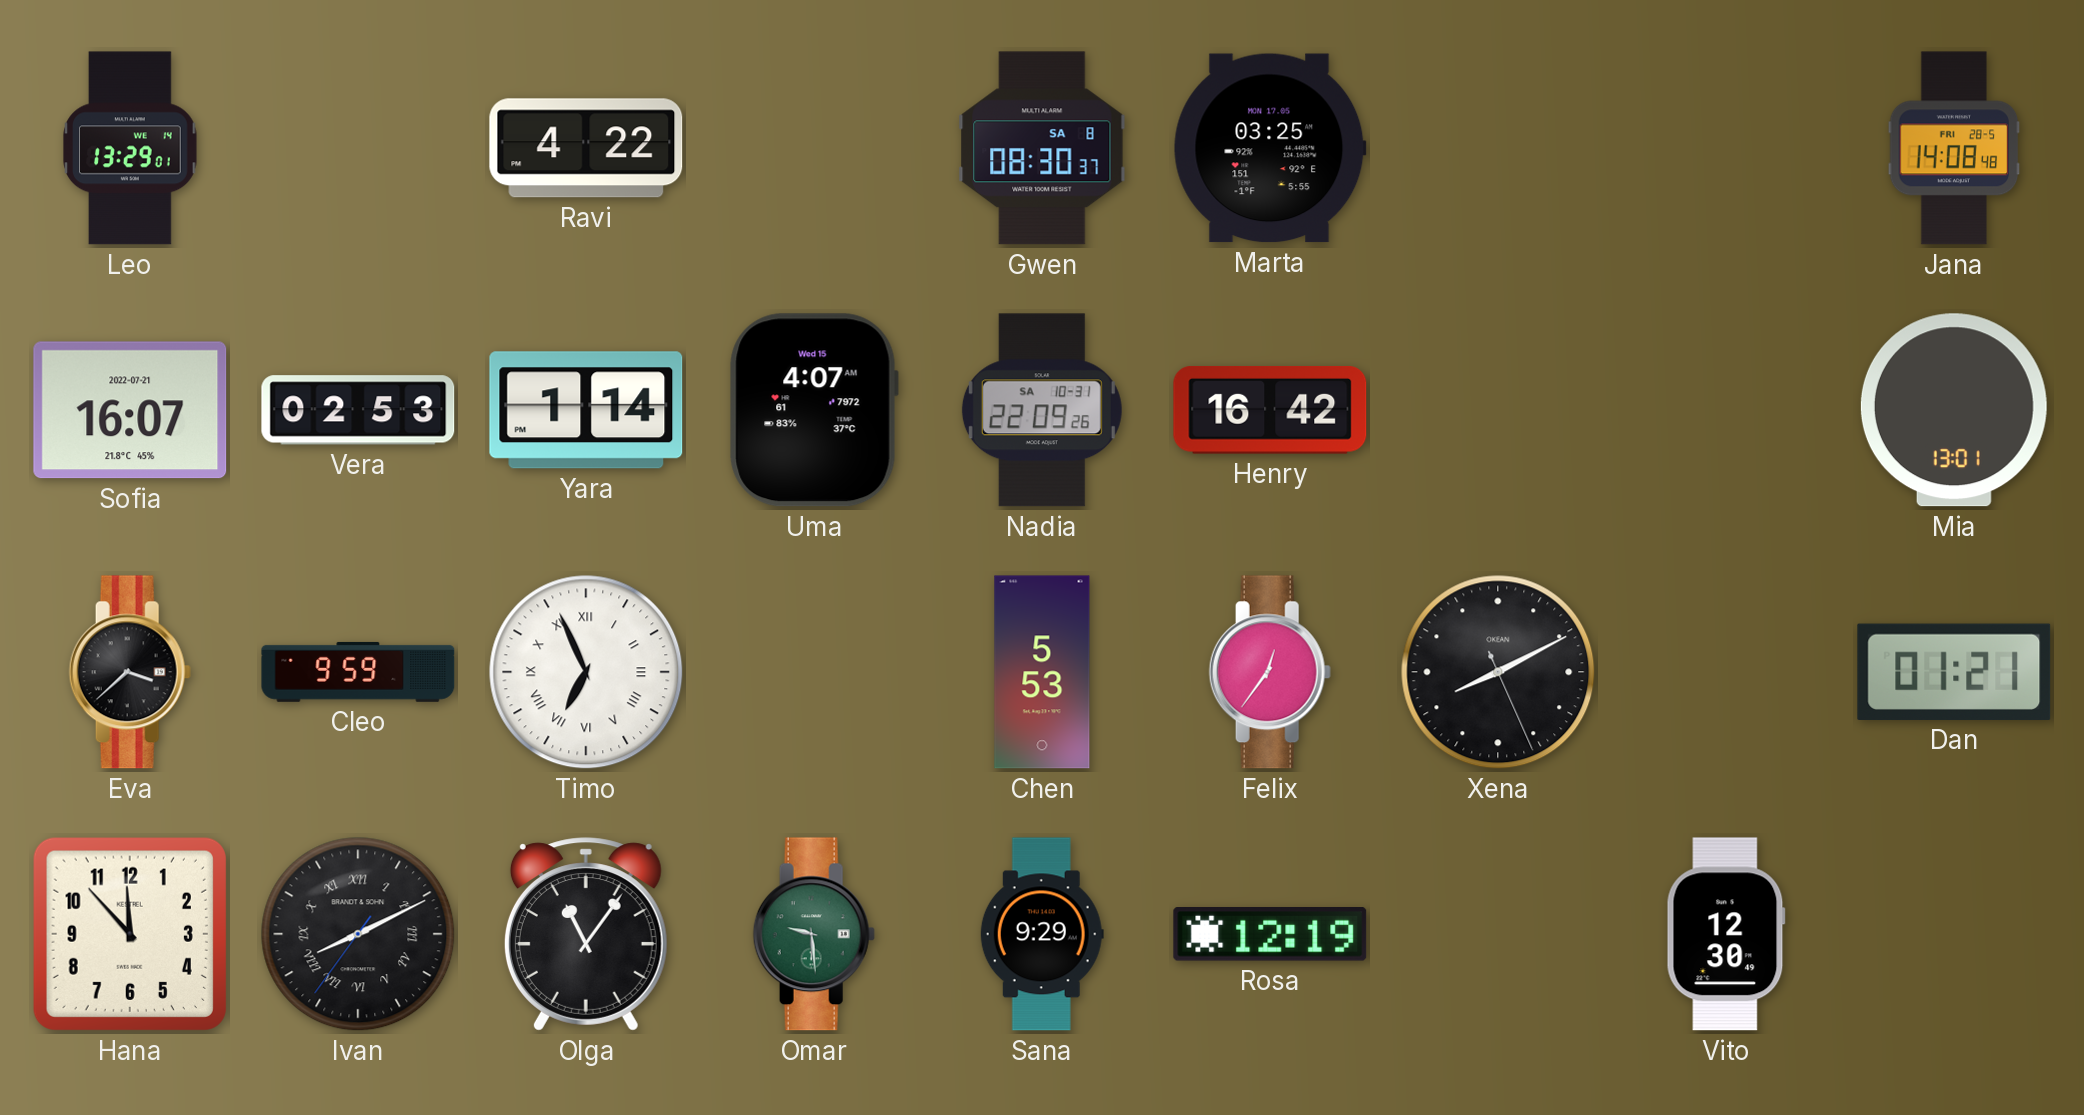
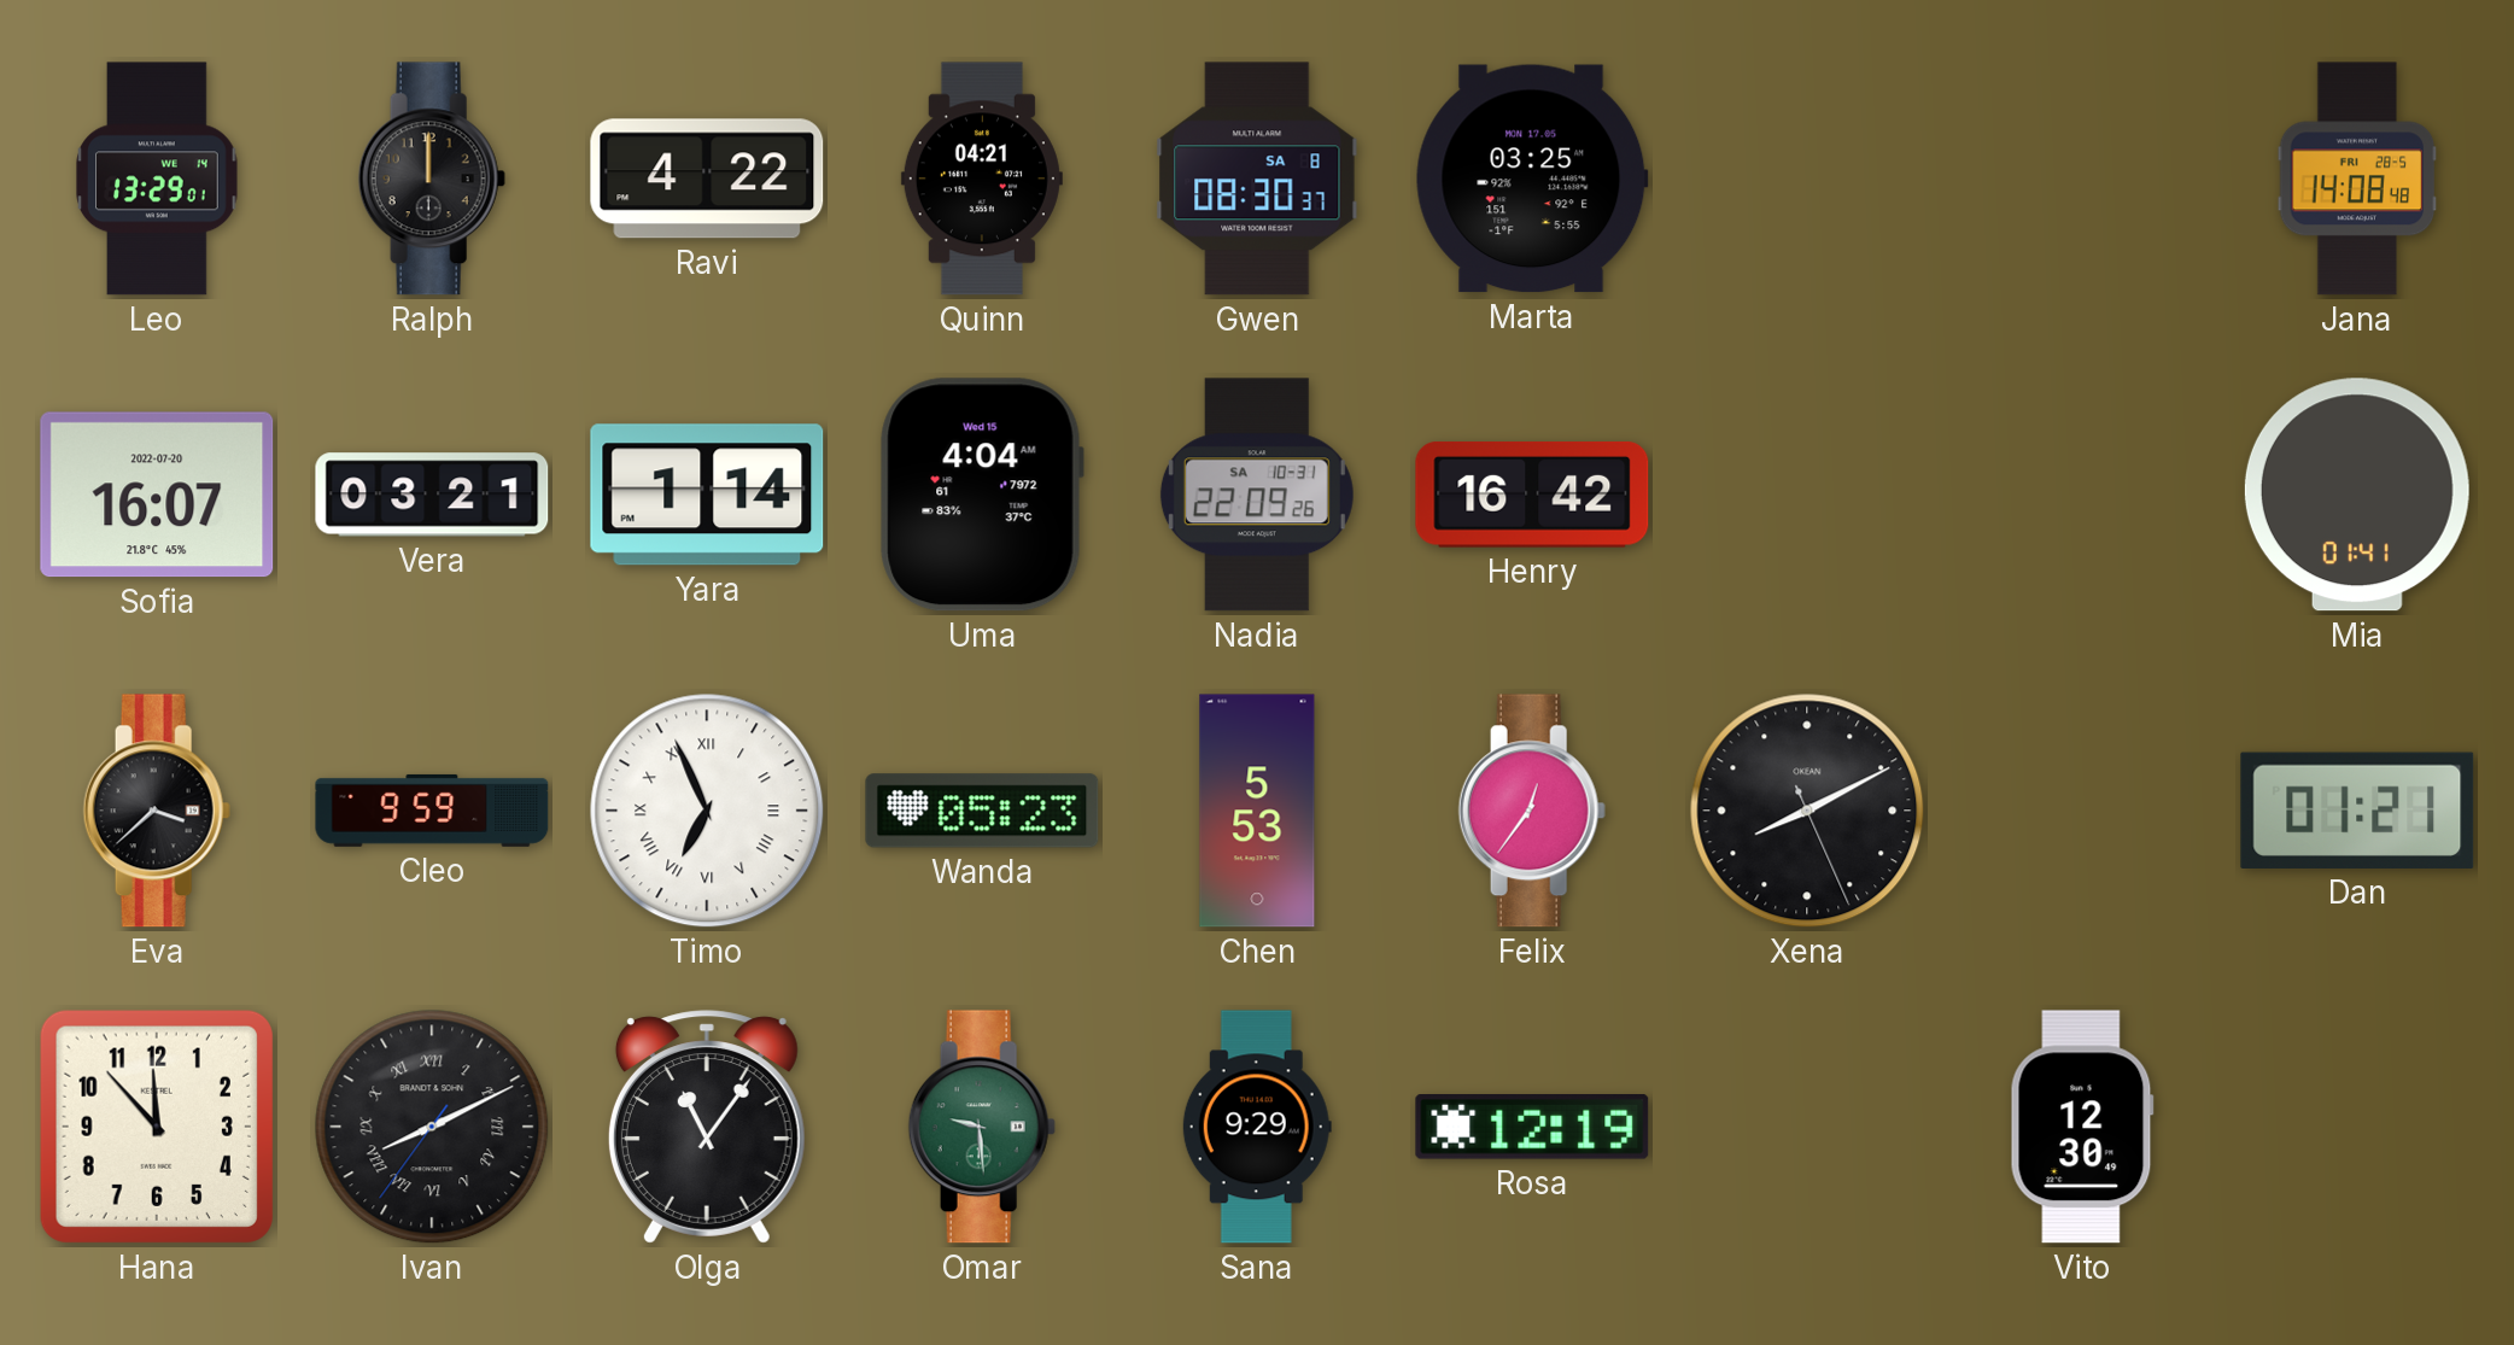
Ralph: none -> 12:00 (432, 179)
Quinn: none -> 04:21 (982, 179)
Sofia date: 2022-07-21 -> 2022-07-20 (157, 495)
Vera: 02:53 -> 03:21 (432, 495)
Uma: 4:07 -> 4:04 (982, 495)
Mia: 13:01 -> 01:41 (2357, 495)
Wanda: none -> 05:23 (982, 811)
